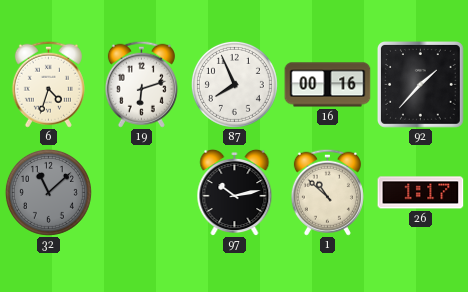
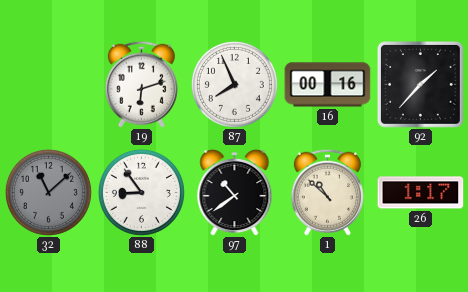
6: 4:33 -> none (48, 84)
88: none -> 8:54 (141, 192)
97: 10:13 -> 10:39 (235, 192)
